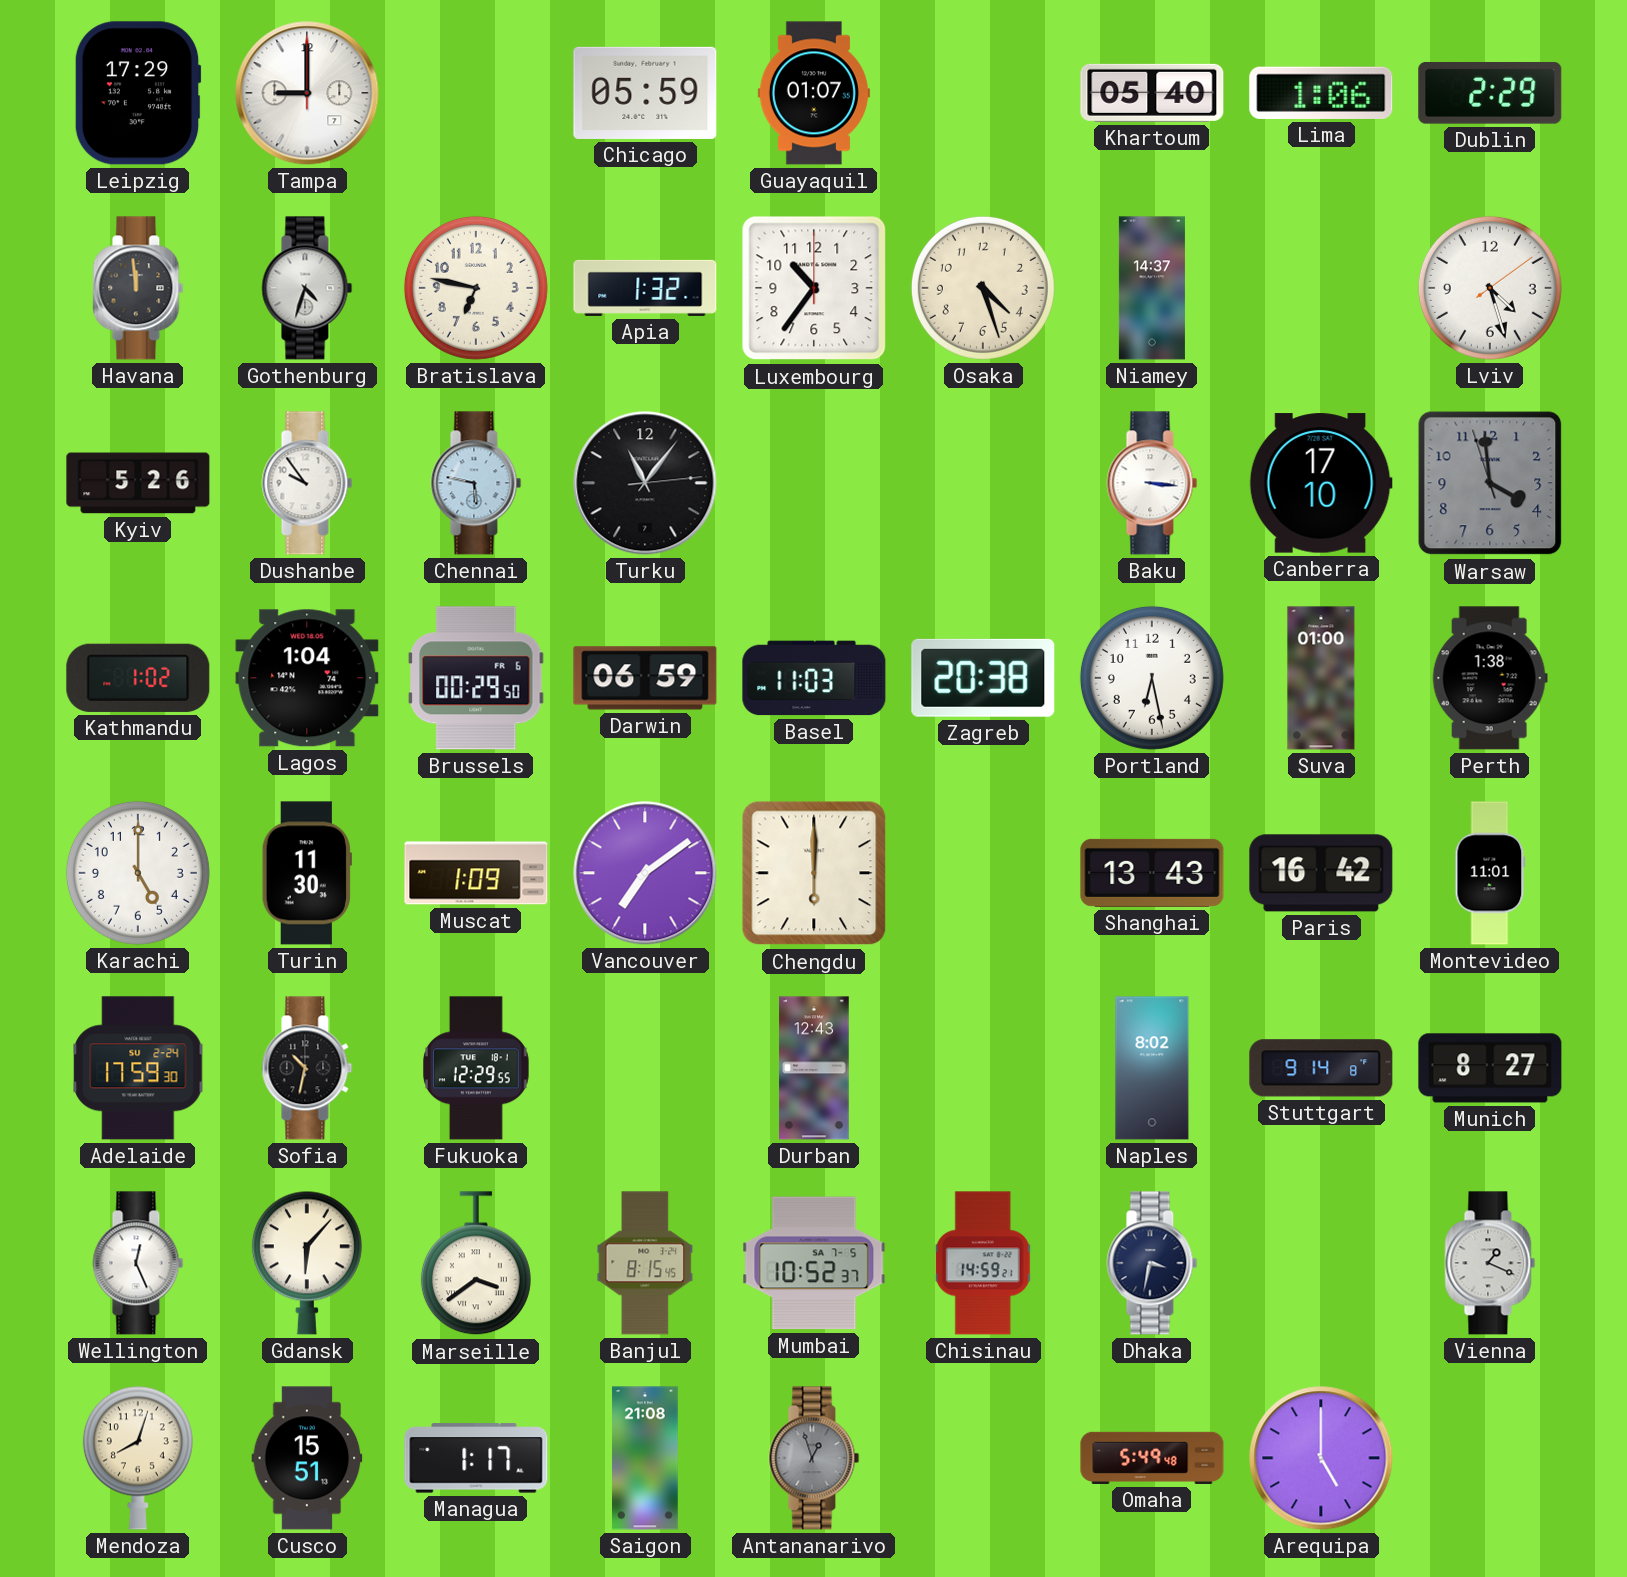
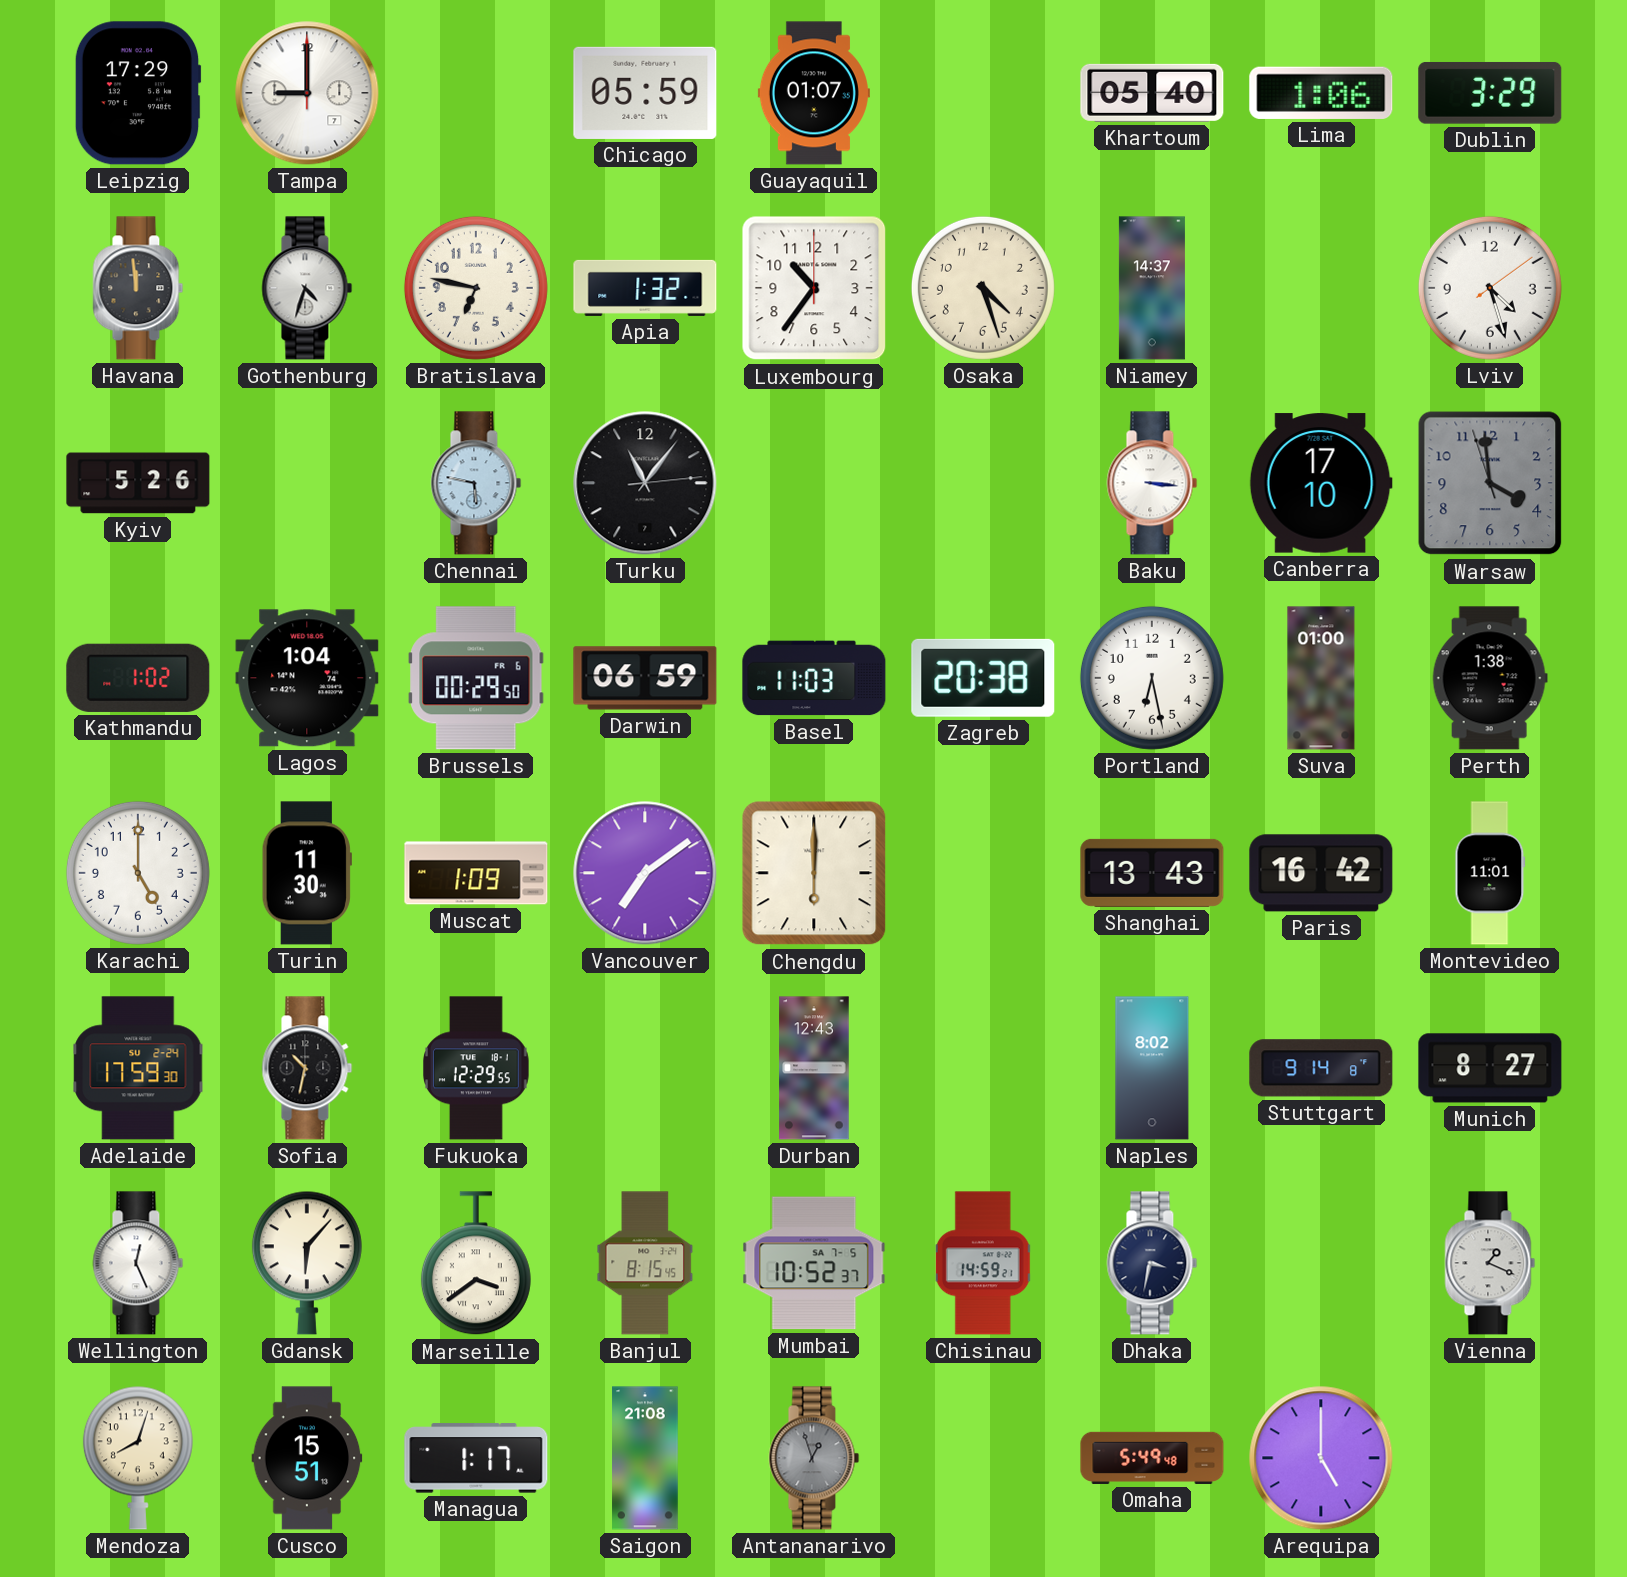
Dublin: 2:29 -> 3:29 (1490, 93)
Dushanbe: 9:54 -> none (307, 483)
